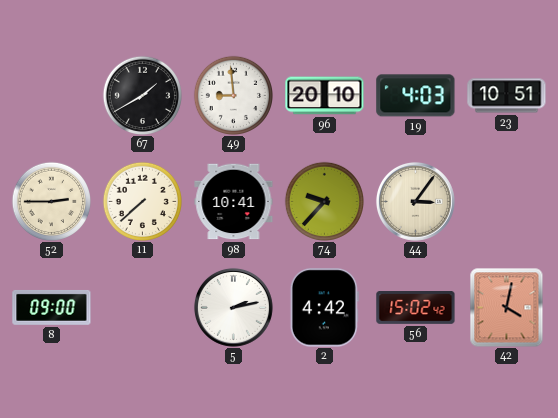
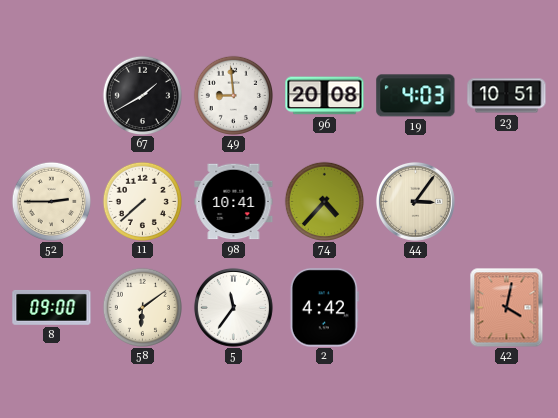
96: 20:10 -> 20:08 (325, 96)
74: 9:37 -> 4:37 (324, 201)
58: none -> 6:09 (142, 307)
5: 2:13 -> 11:36 (233, 307)
56: 15:02 -> none (416, 308)
